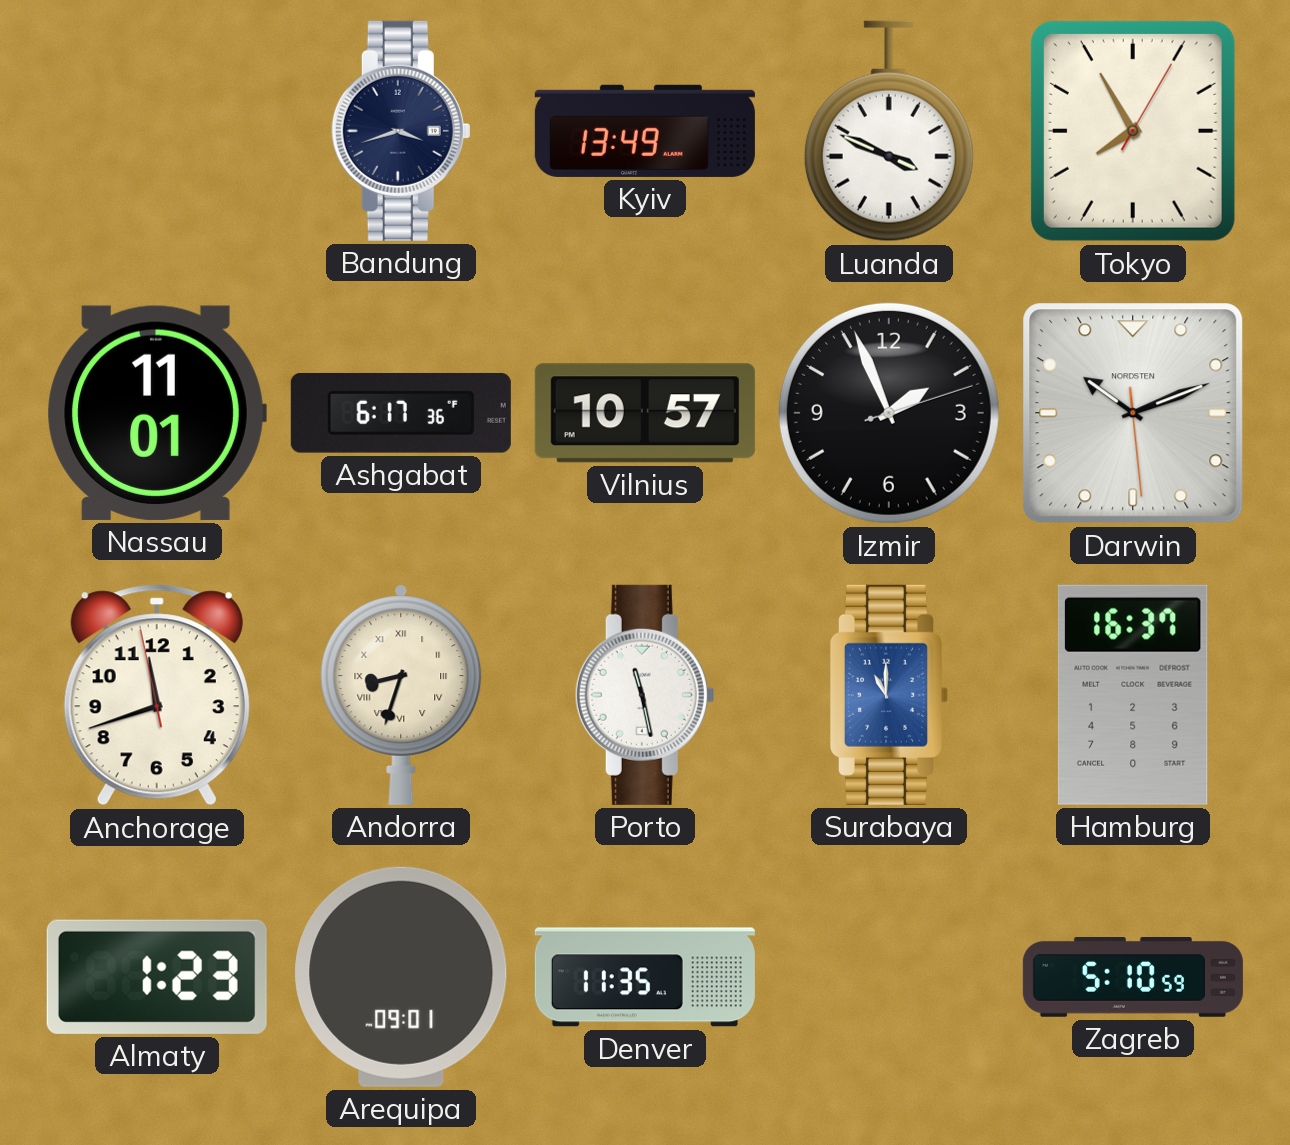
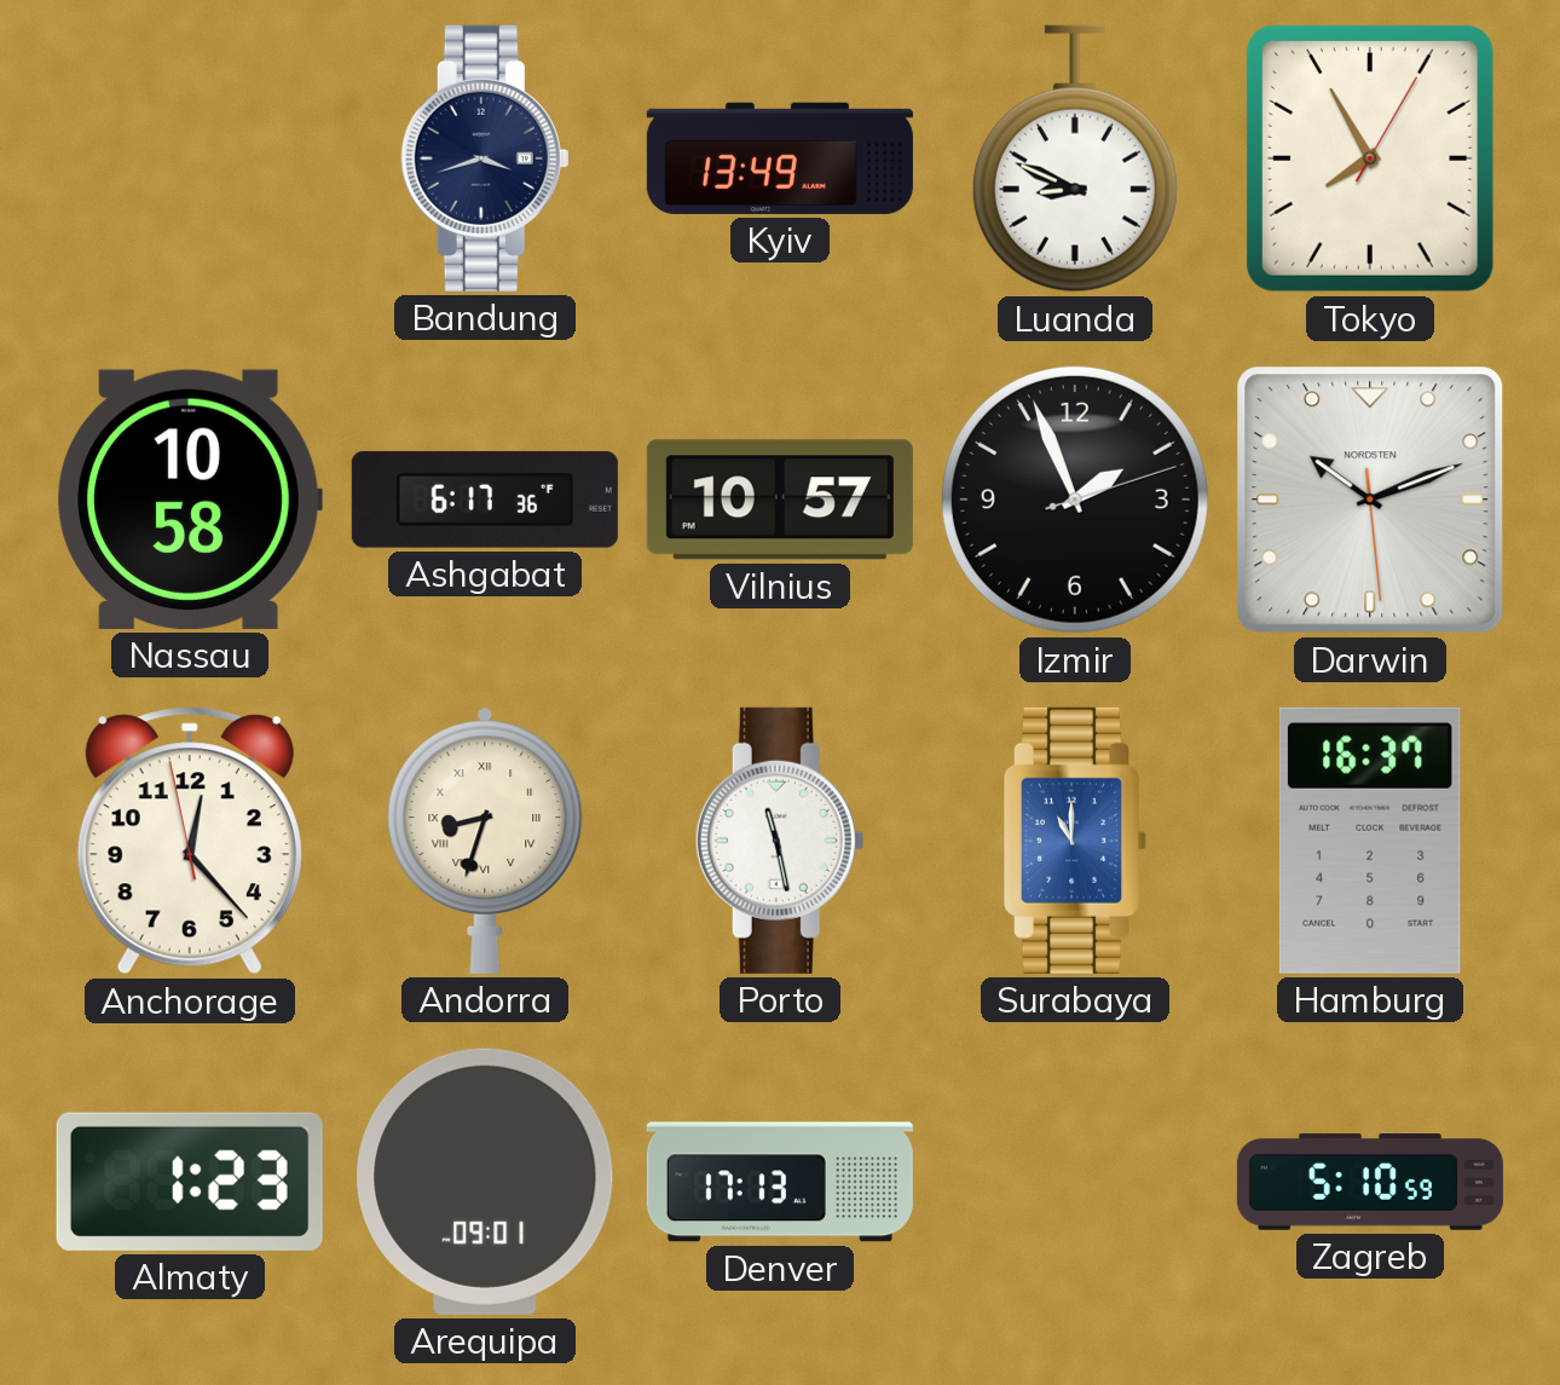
Luanda: 3:49 -> 8:49 (1075, 158)
Nassau: 11:01 -> 10:58 (190, 500)
Anchorage: 11:41 -> 12:22 (190, 841)
Denver: 11:35 -> 17:13 (780, 1182)
